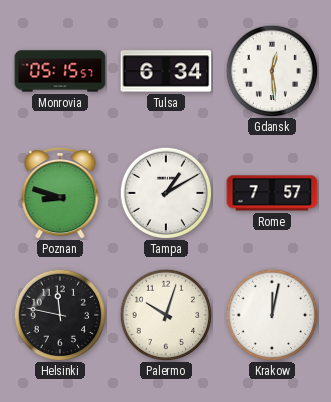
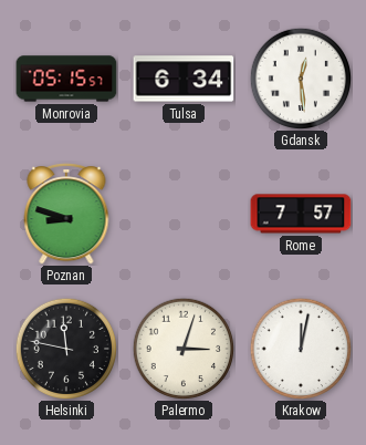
Tampa: 1:10 -> none (165, 192)
Palermo: 10:03 -> 3:03 (182, 348)
